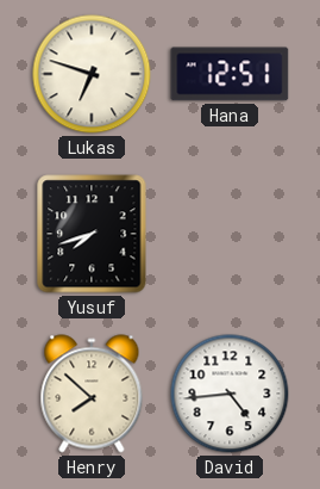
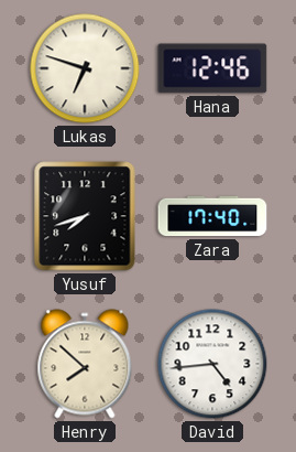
Hana: 12:51 -> 12:46 (212, 68)
Zara: none -> 17:40 (212, 216)
